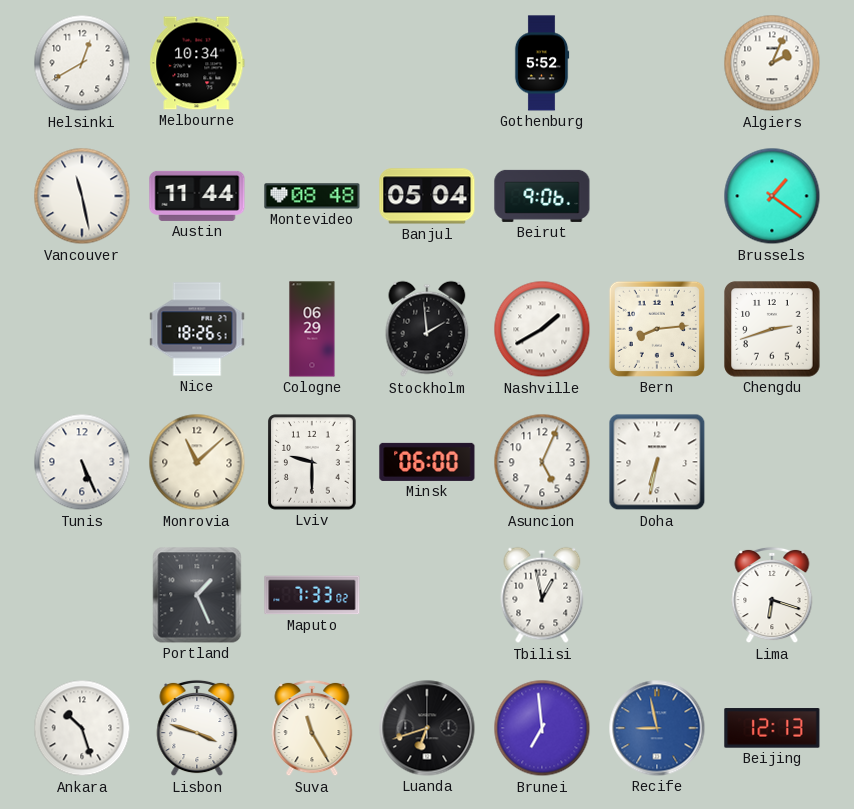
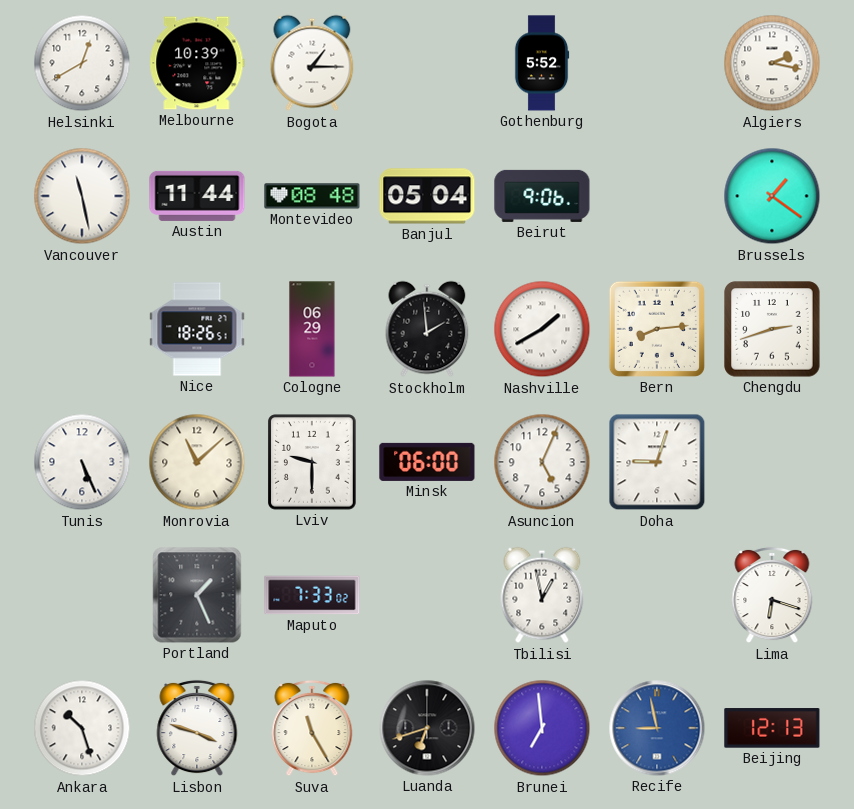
Melbourne: 10:34 -> 10:39 (197, 63)
Bogota: none -> 1:15 (312, 63)
Algiers: 2:04 -> 2:17 (772, 63)
Doha: 6:32 -> 9:03 (657, 462)
